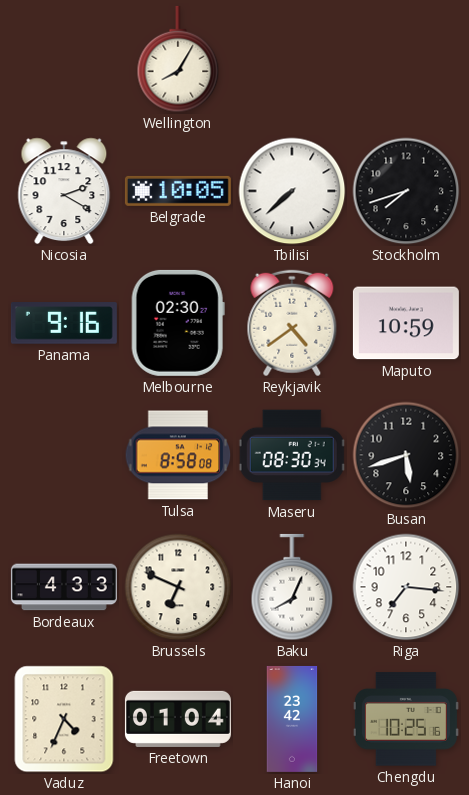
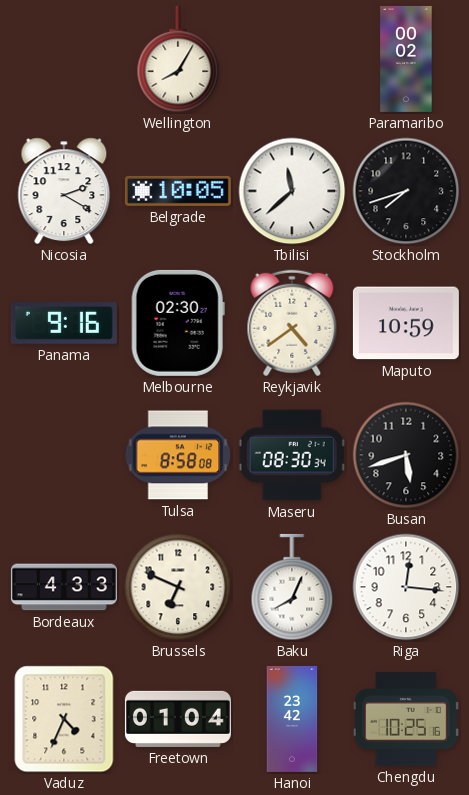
Paramaribo: none -> 00:02 (406, 59)
Tbilisi: 7:38 -> 11:38 (292, 191)
Riga: 7:16 -> 12:16 (406, 587)
